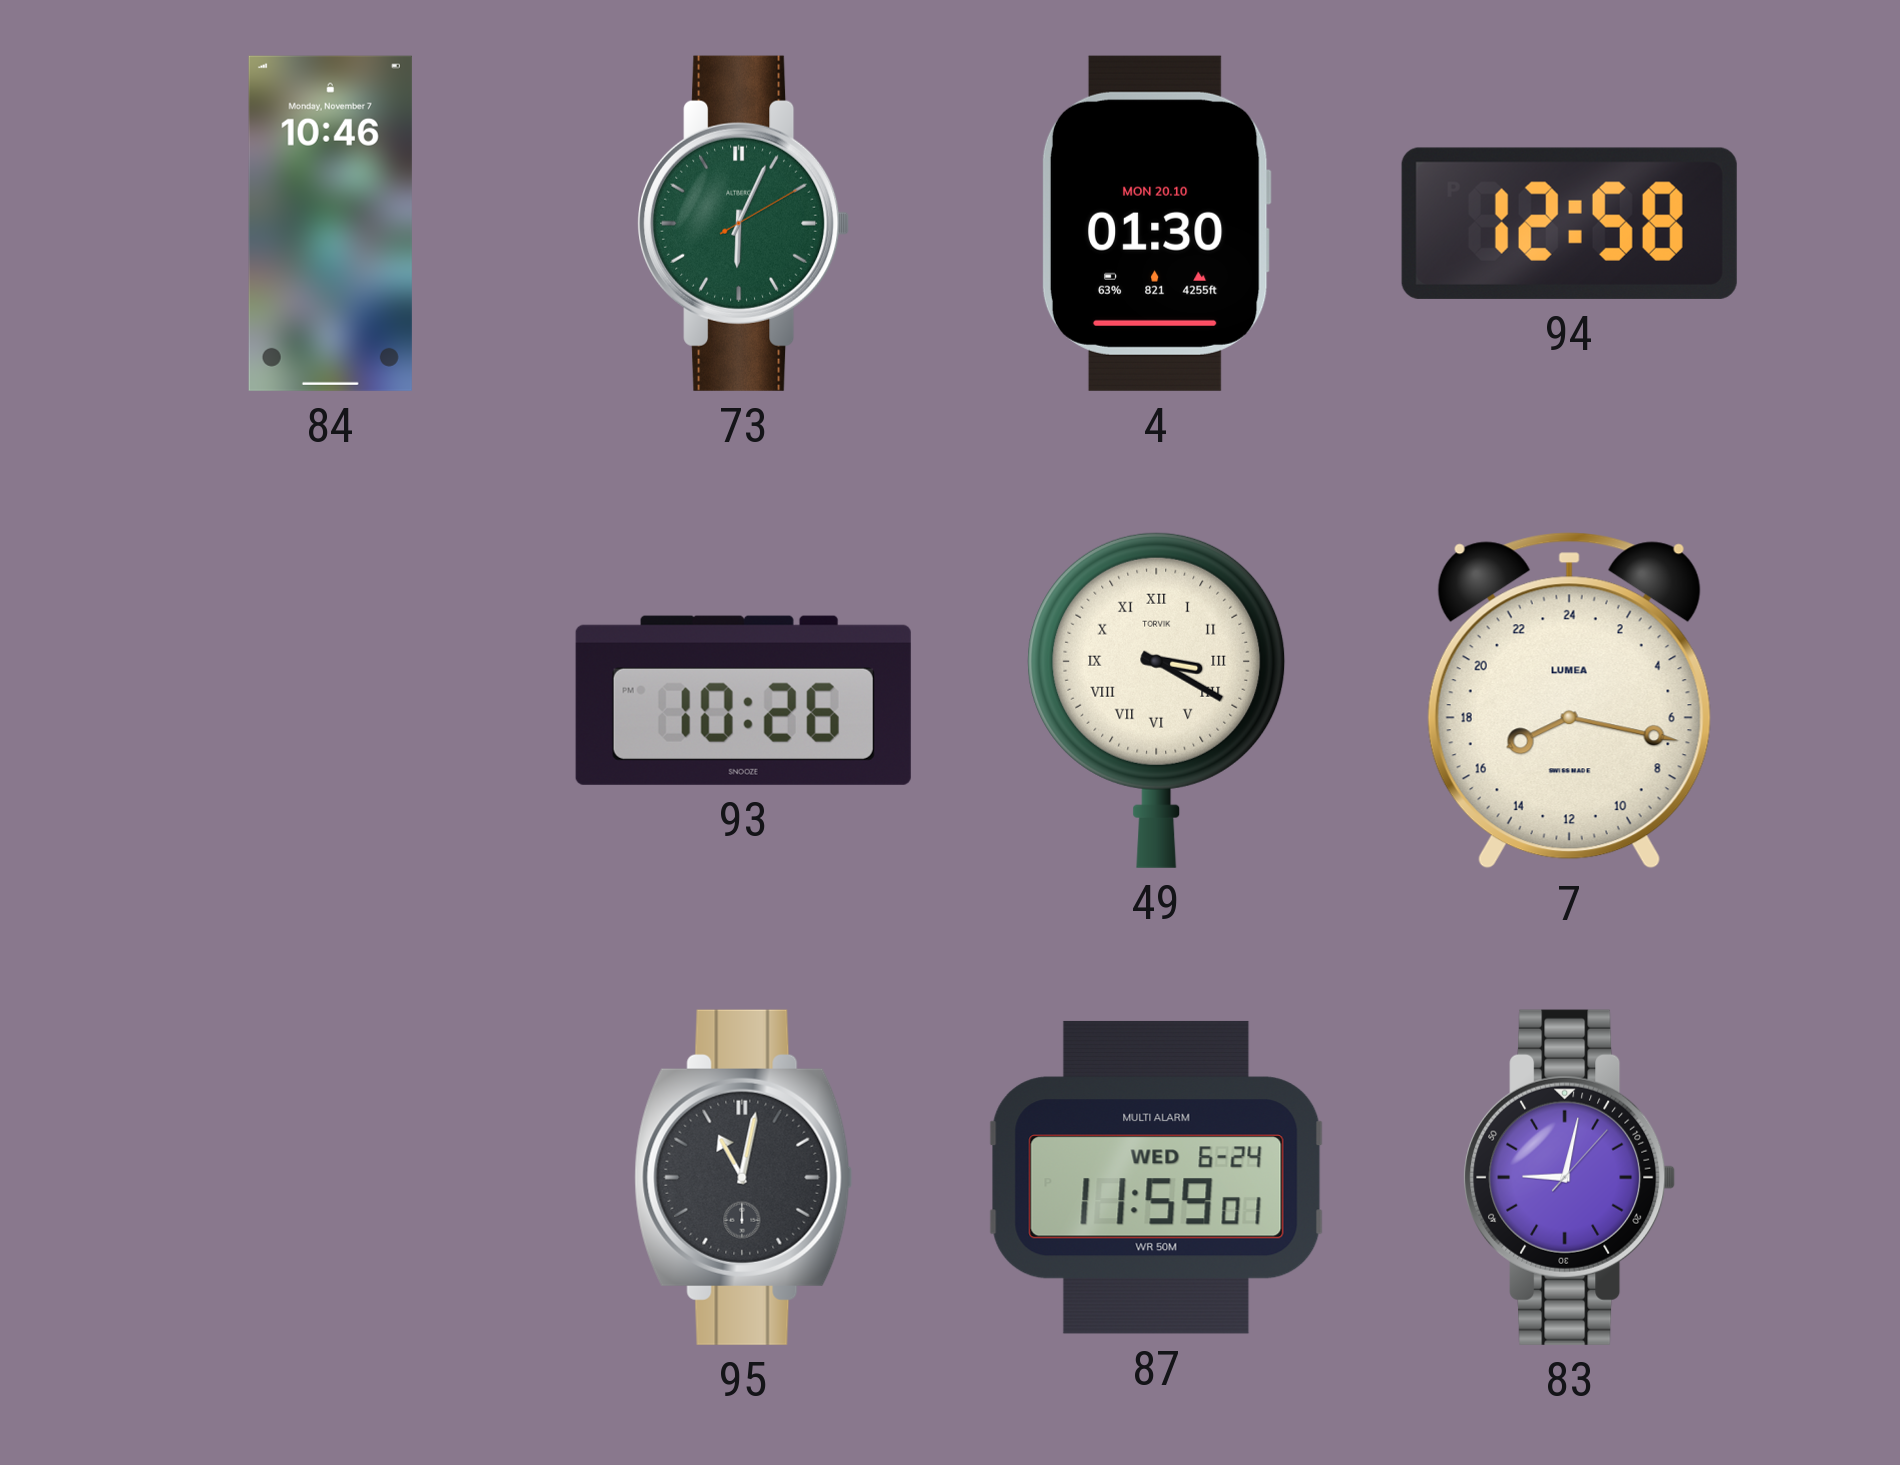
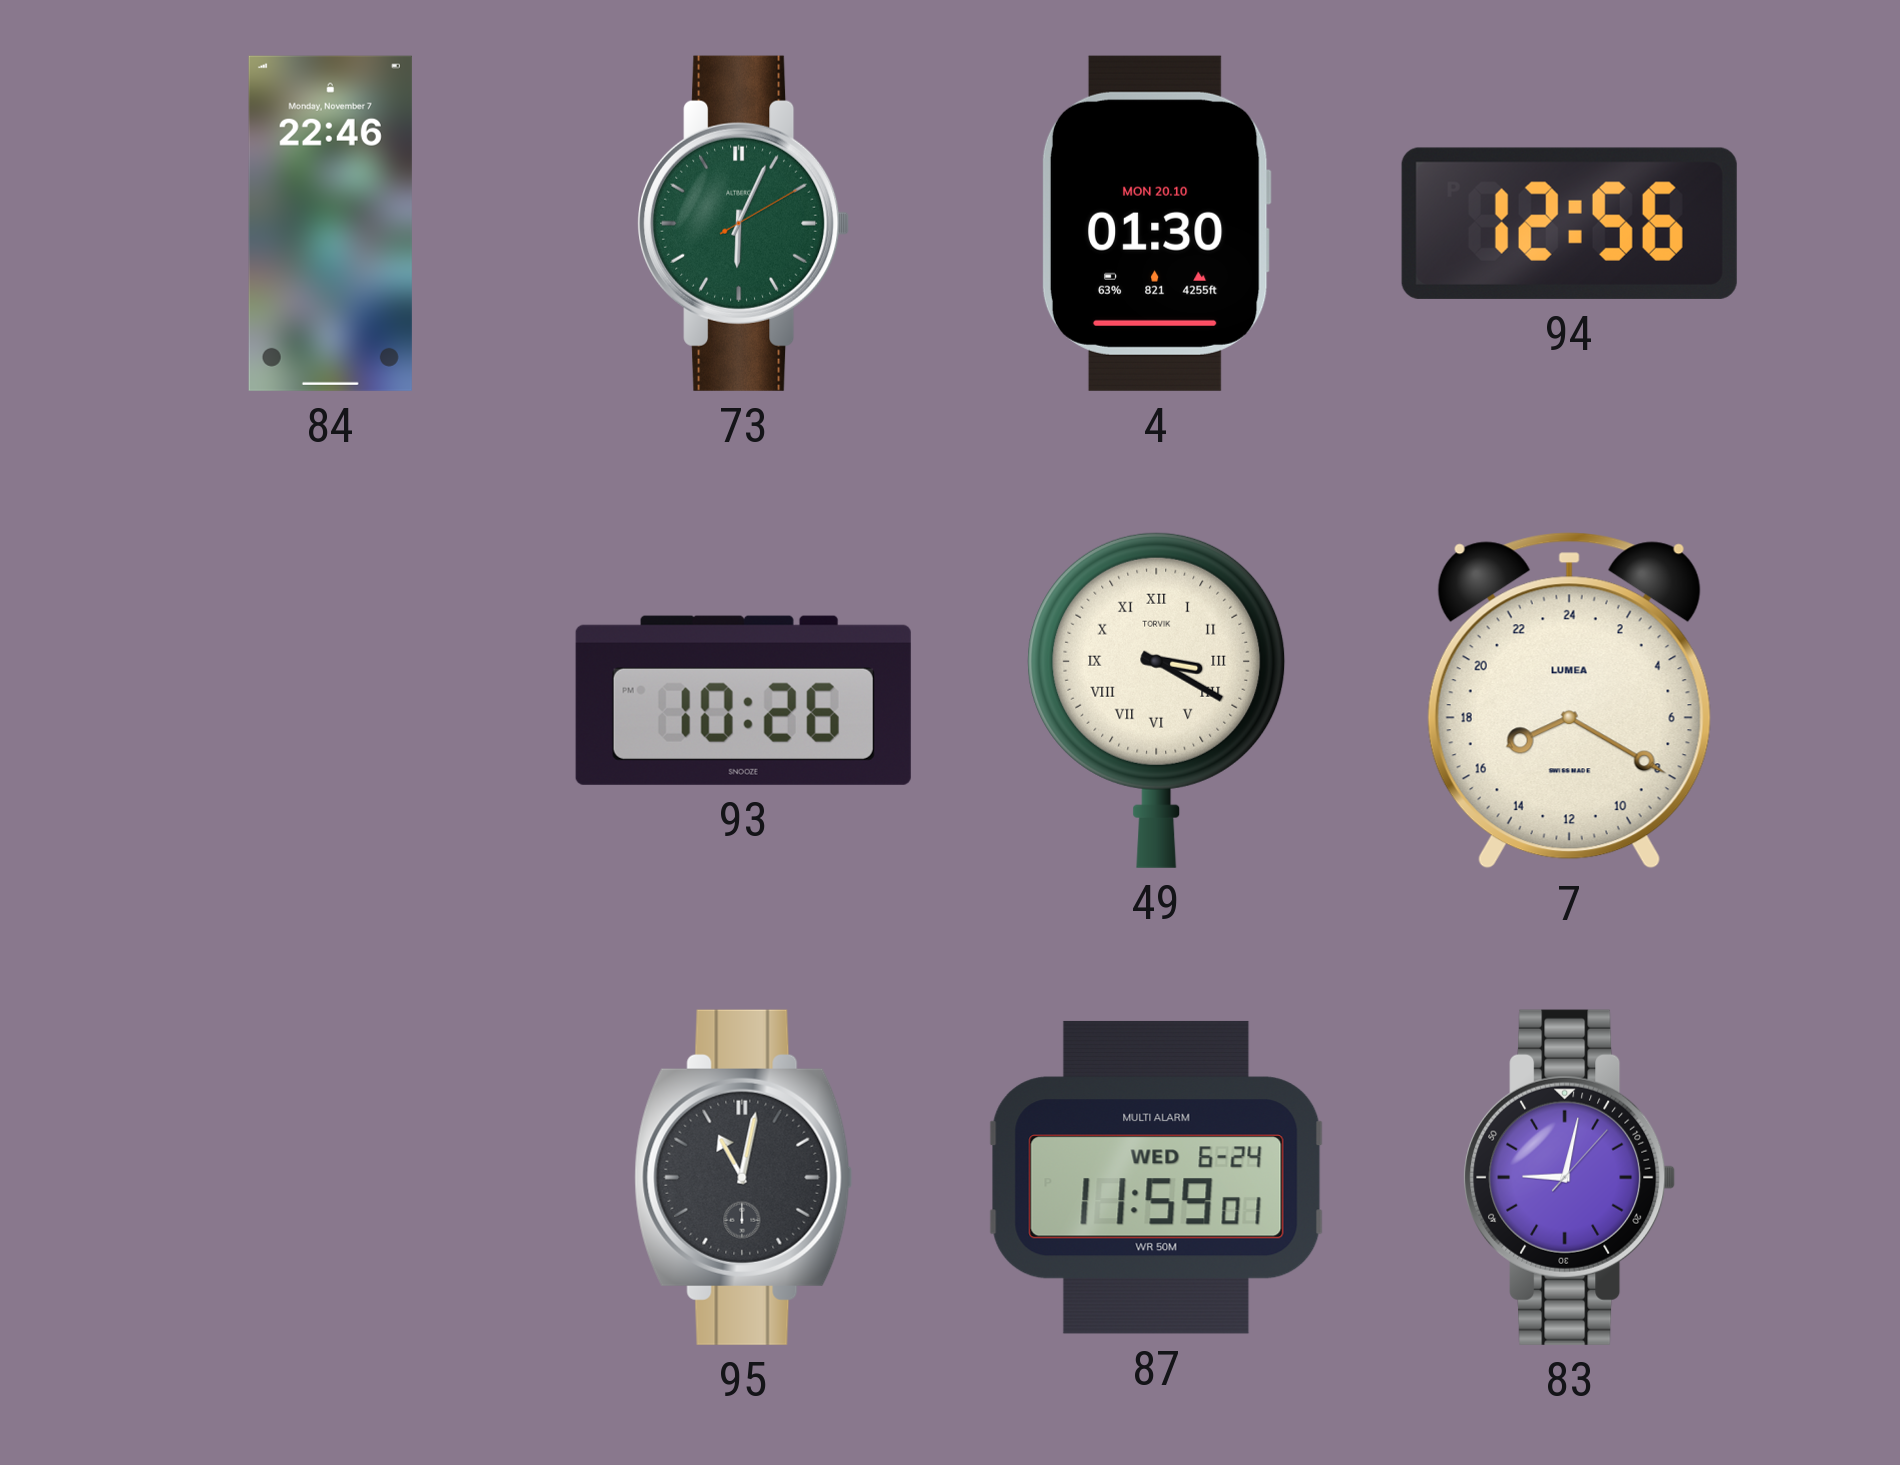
84: 10:46 -> 22:46 (330, 223)
94: 12:58 -> 12:56 (1569, 223)
7: 16:17 -> 16:20 (1569, 701)
